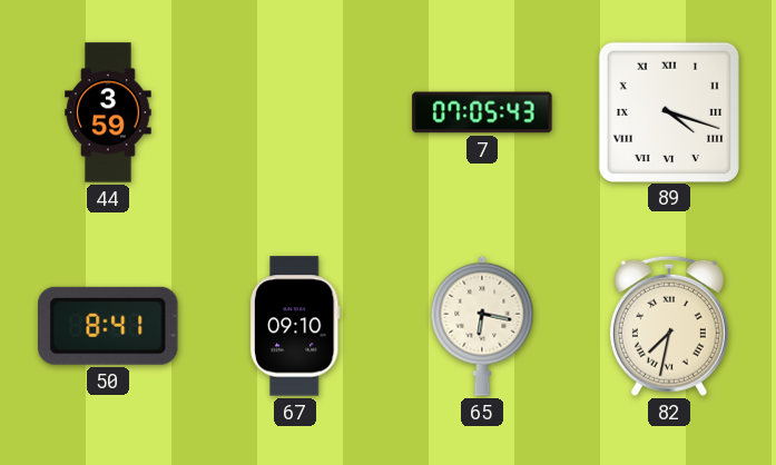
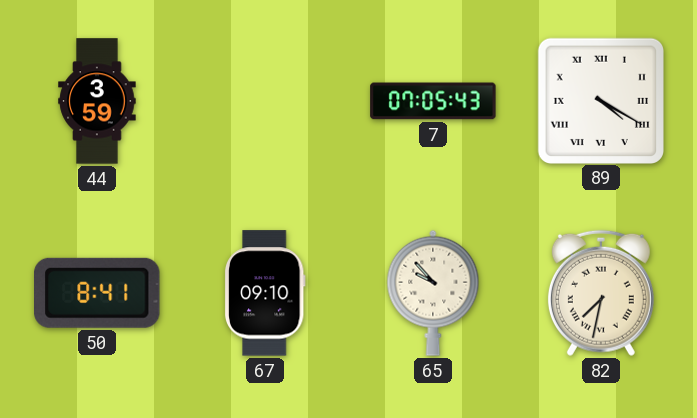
89: 4:18 -> 4:20 (600, 100)
65: 6:17 -> 9:53 (433, 293)
